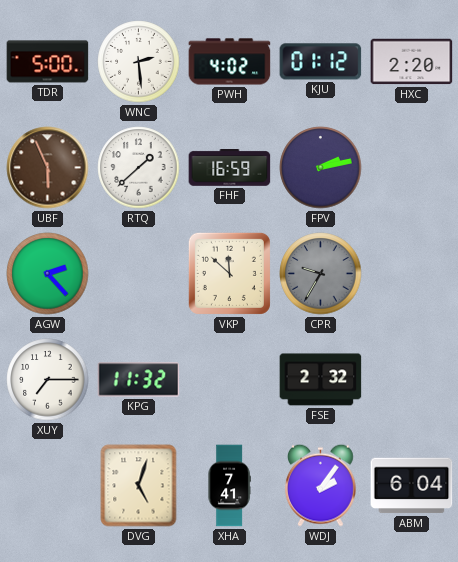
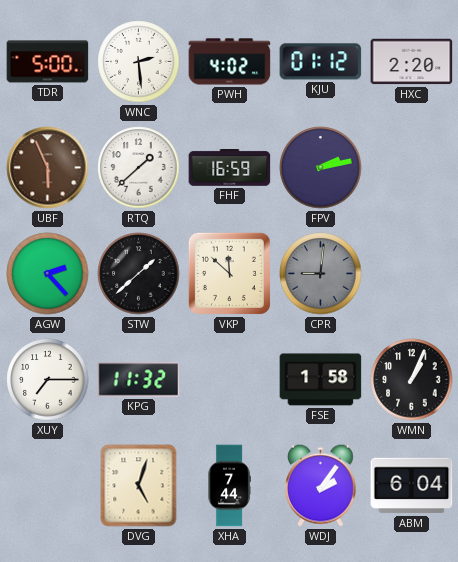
STW: none -> 1:38 (139, 274)
CPR: 9:35 -> 9:01 (321, 274)
FSE: 2:32 -> 1:58 (321, 380)
WMN: none -> 1:04 (412, 380)
XHA: 7:41 -> 7:44 (229, 486)
